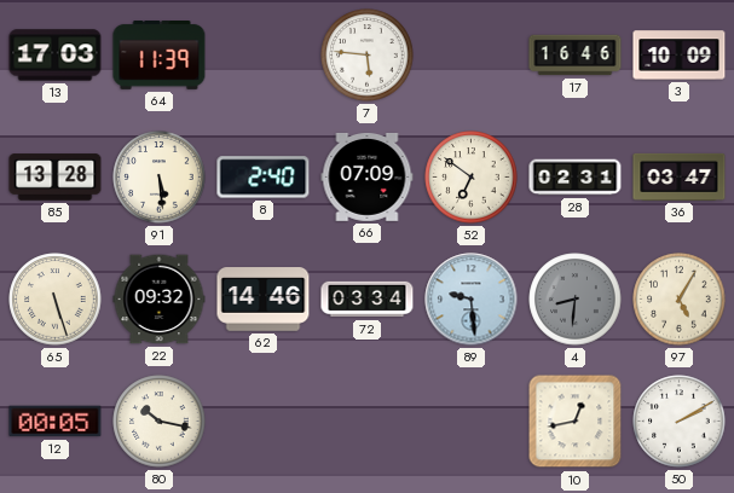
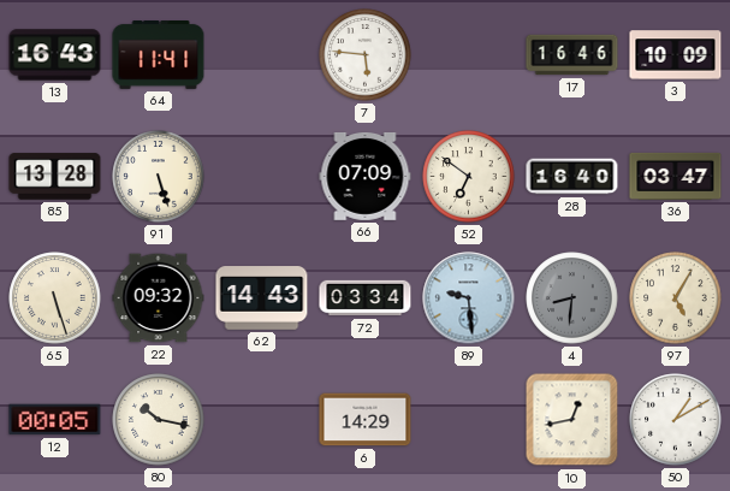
13: 17:03 -> 16:43 (55, 55)
64: 11:39 -> 11:41 (159, 55)
91: 5:29 -> 5:27 (159, 177)
8: 2:40 -> none (264, 178)
28: 02:31 -> 16:40 (572, 177)
62: 14:46 -> 14:43 (262, 298)
6: none -> 14:29 (366, 420)
50: 2:10 -> 1:10 (676, 420)
